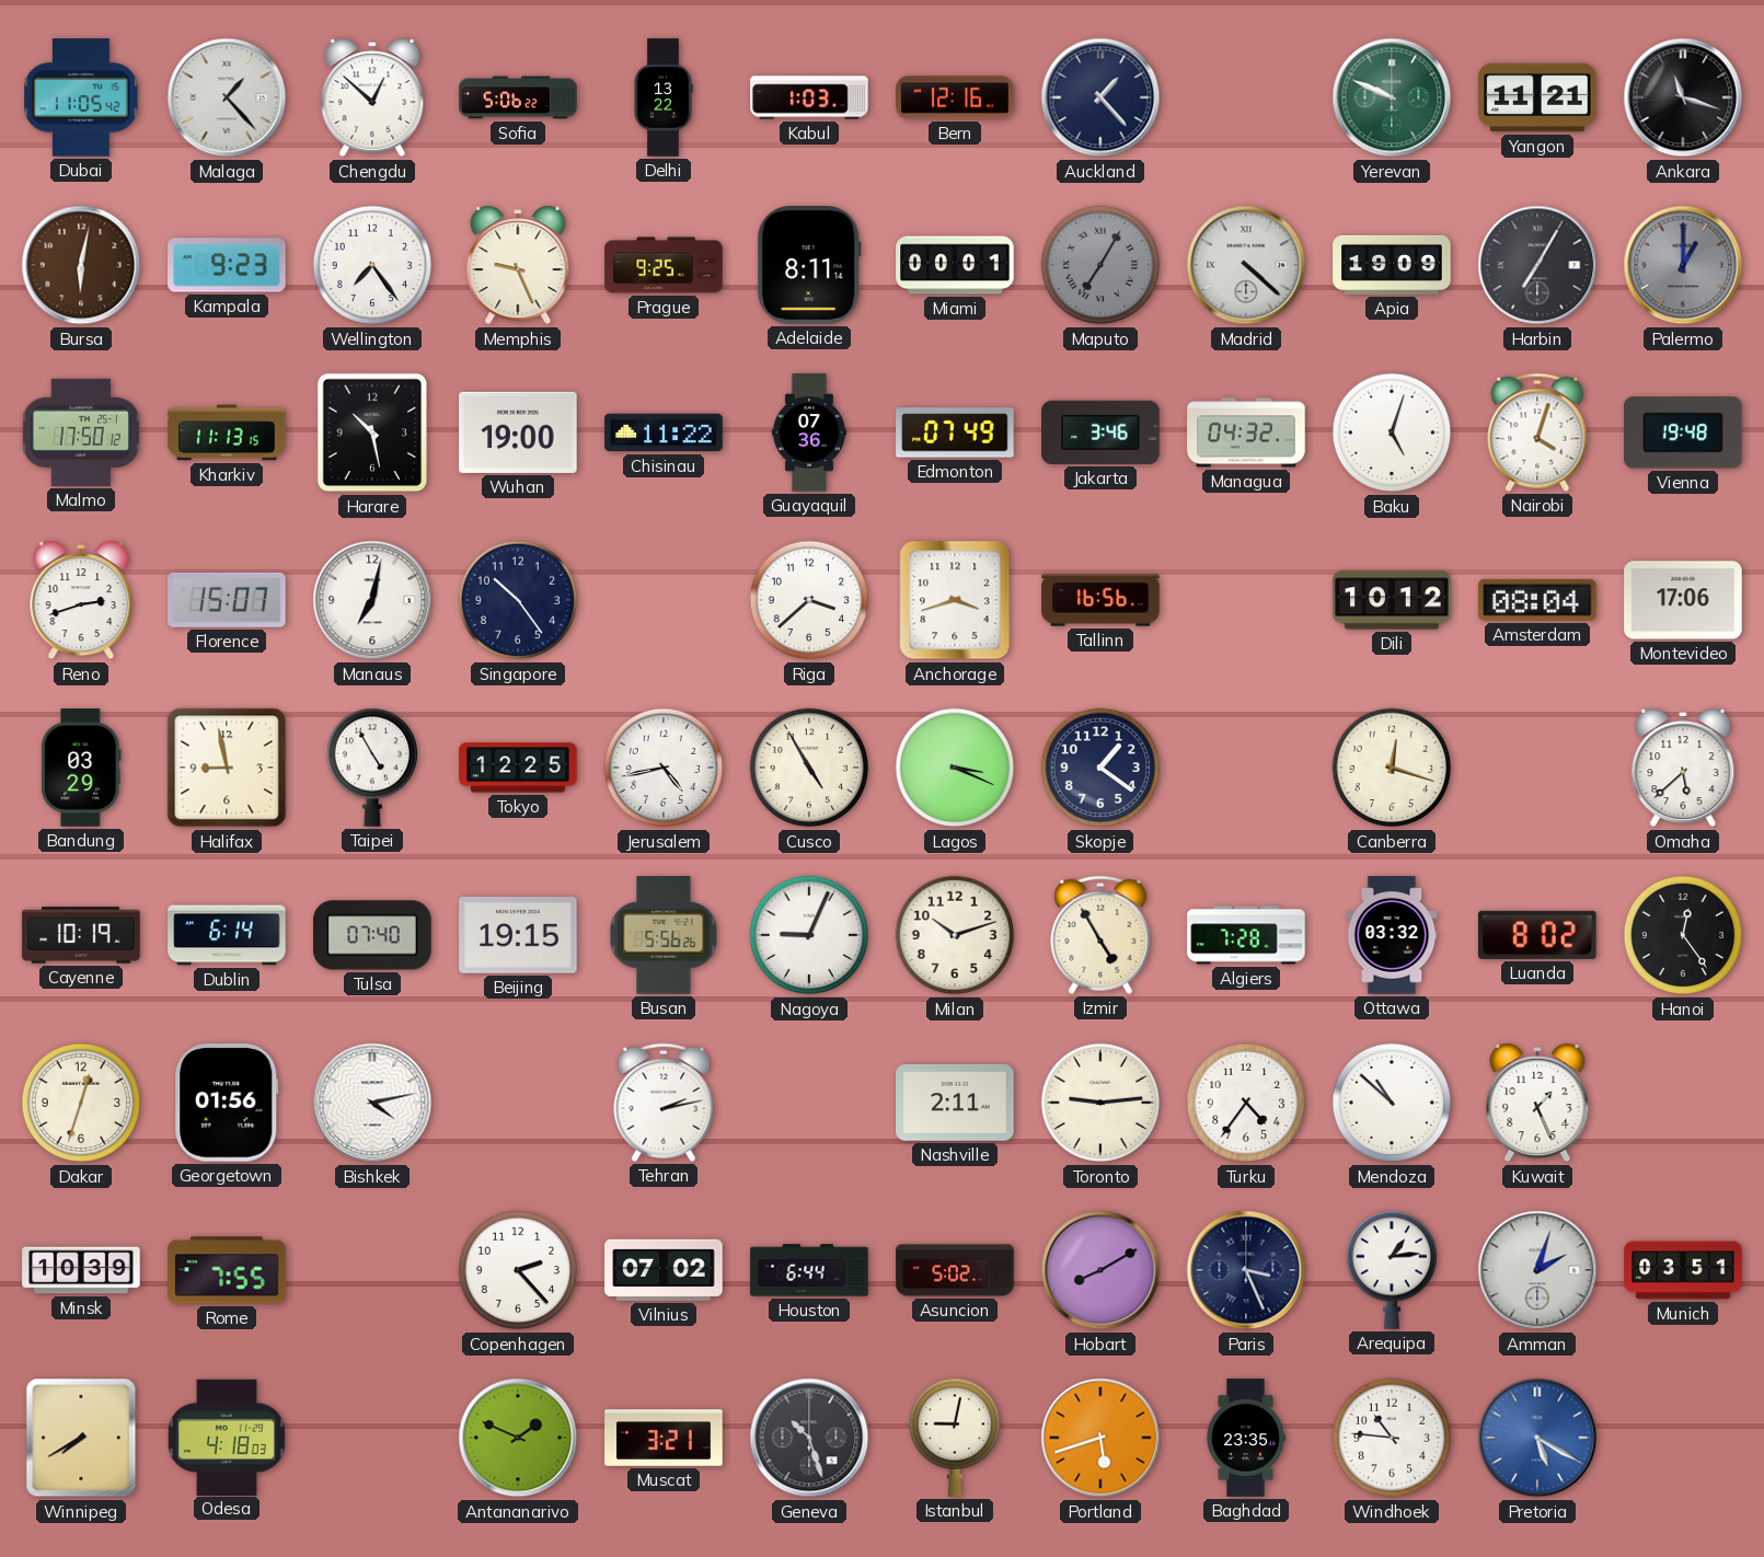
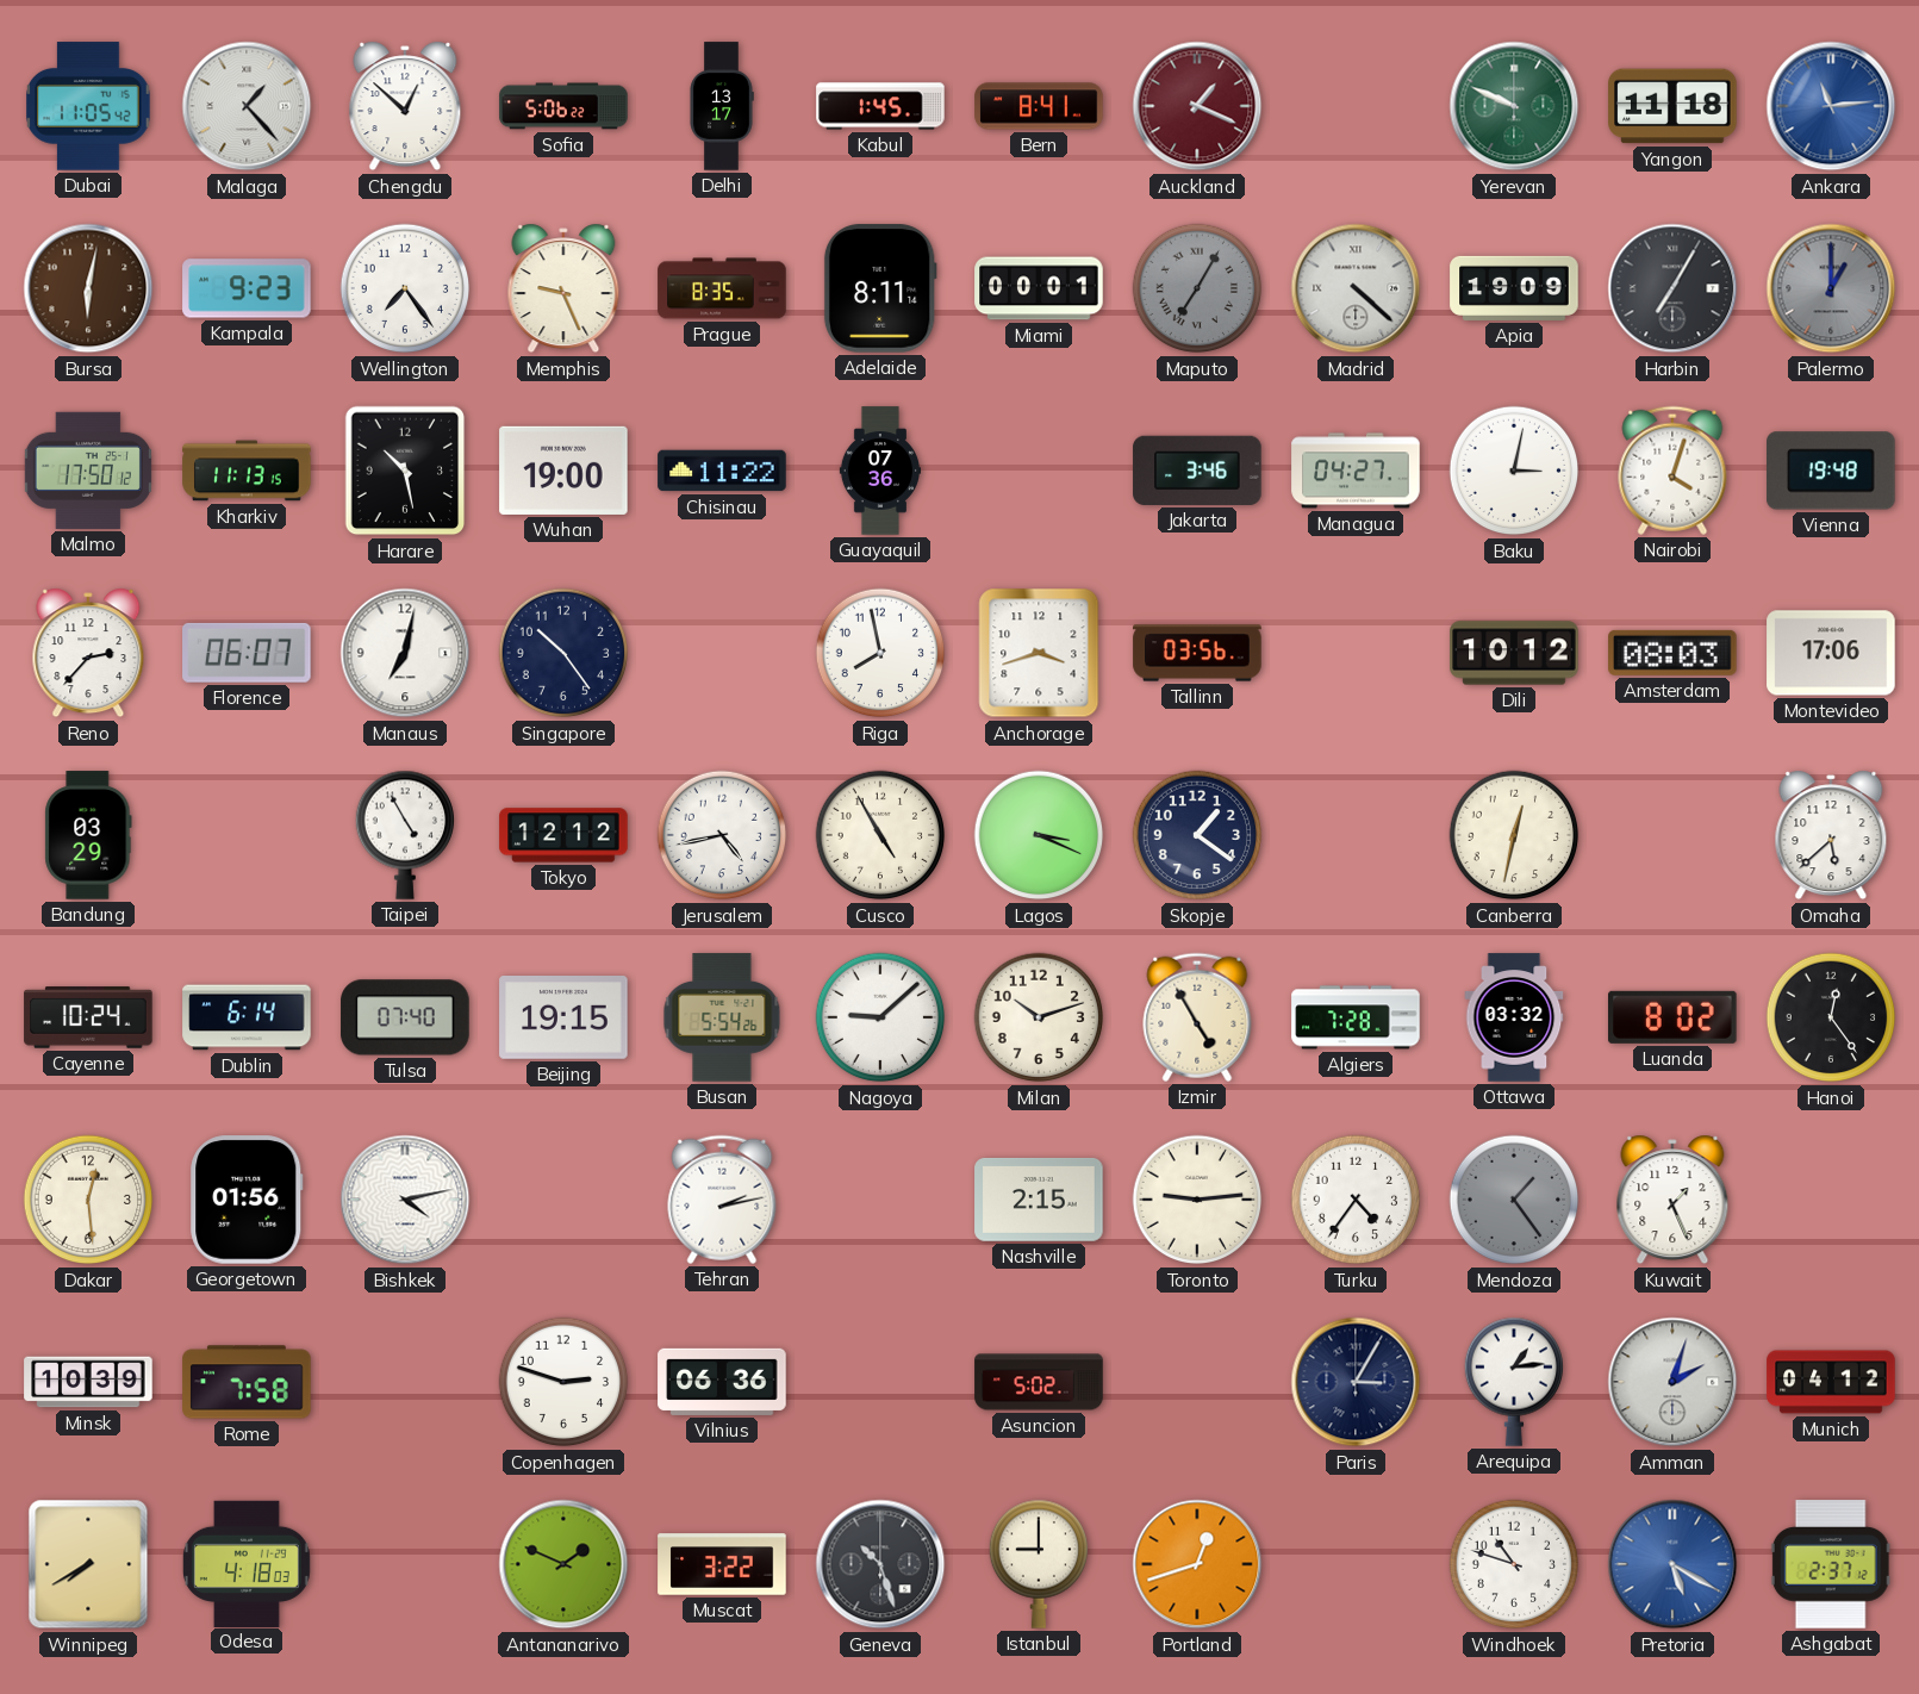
Delhi: 13:22 -> 13:17 (722, 106)
Kabul: 1:03 -> 1:45 (880, 106)
Bern: 12:16 -> 8:41 (1039, 106)
Auckland: 1:23 -> 1:19 (1197, 106)
Auckland dial: navy -> burgundy (1197, 106)
Yangon: 11:21 -> 11:18 (1672, 106)
Ankara: 11:18 -> 11:14 (1831, 106)
Ankara dial: black -> blue (1831, 106)
Prague: 9:25 -> 8:35 (722, 288)
Edmonton: 07:49 -> none (955, 432)
Managua: 04:32 -> 04:27 (1356, 471)
Baku: 5:03 -> 3:02 (1514, 471)
Reno: 2:42 -> 2:37 (88, 653)
Florence: 15:07 -> 06:07 (247, 653)
Riga: 3:38 -> 7:58 (880, 653)
Tallinn: 16:56 -> 03:56 (1197, 653)
Amsterdam: 08:04 -> 08:03 (1672, 653)
Halifax: 8:58 -> none (227, 768)
Tokyo: 12:25 -> 12:12 (563, 835)
Canberra: 12:18 -> 12:32 (1514, 835)
Cayenne: 10:19 -> 10:24 (88, 1017)
Busan: 5:56 -> 5:54 (722, 1017)
Nagoya: 9:04 -> 9:08 (880, 1017)
Dakar: 12:33 -> 12:29 (88, 1200)
Nashville: 2:11 -> 2:15 (1039, 1200)
Mendoza: 10:52 -> 1:24 (1514, 1200)
Mendoza dial: white -> grey (1514, 1200)
Rome: 7:55 -> 7:58 (247, 1382)
Copenhagen: 2:23 -> 2:48 (563, 1382)
Vilnius: 07:02 -> 06:36 (722, 1382)
Houston: 6:44 -> none (809, 1270)
Hobart: 8:10 -> none (1100, 1270)
Paris: 3:26 -> 3:05 (1356, 1382)
Munich: 03:51 -> 04:12 (1831, 1382)
Muscat: 3:21 -> 3:22 (722, 1564)
Istanbul: 9:02 -> 9:00 (1038, 1564)
Portland: 5:42 -> 12:42 (1197, 1564)
Baghdad: 23:35 -> none (1245, 1438)
Windhoek: 10:46 -> 10:48 (1514, 1564)
Ashgabat: none -> 2:37 (1831, 1564)
